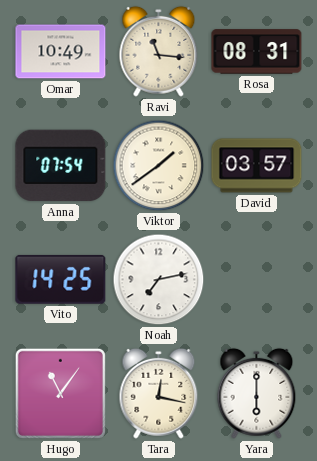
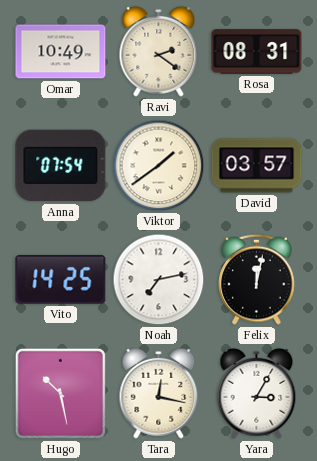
Ravi: 11:16 -> 2:21 (159, 51)
Felix: none -> 12:02 (257, 279)
Hugo: 11:06 -> 10:28 (60, 393)
Yara: 6:00 -> 3:05 (257, 393)
